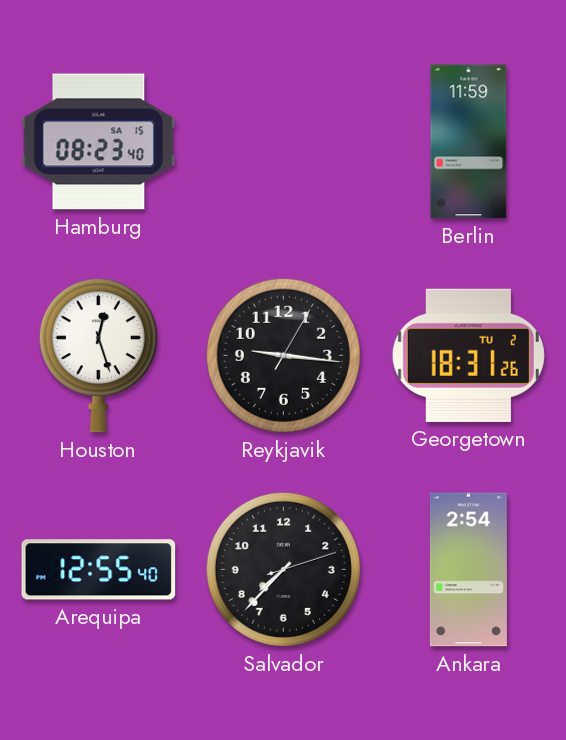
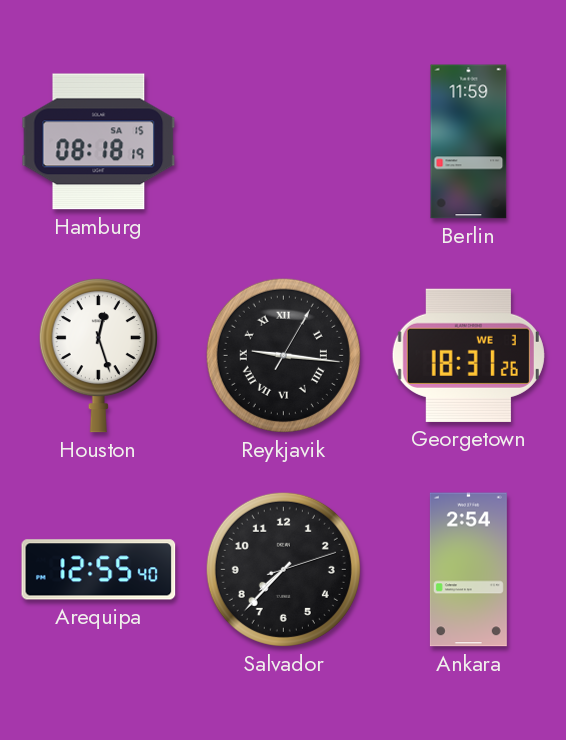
Hamburg: 08:23 -> 08:18 (99, 142)
Reykjavik numerals: Arabic -> Roman (283, 355)
Georgetown date: TU 2 -> WE 3 (468, 355)
